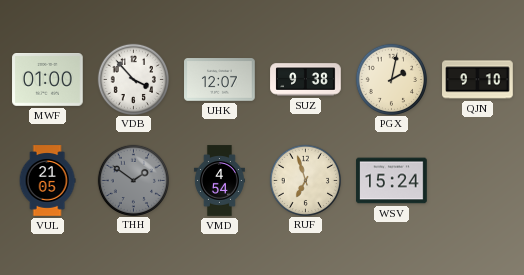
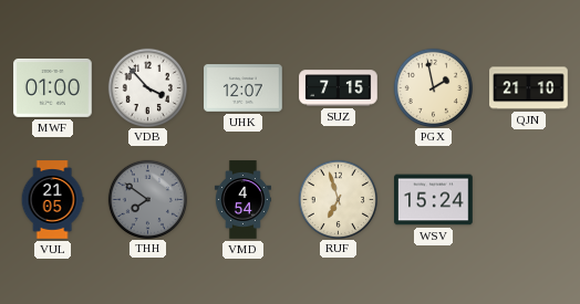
SUZ: 9:38 -> 7:15 (339, 88)
PGX: 2:02 -> 1:58 (433, 87)
QJN: 9:10 -> 21:10 (529, 88)
THH: 1:51 -> 7:51 (147, 199)
